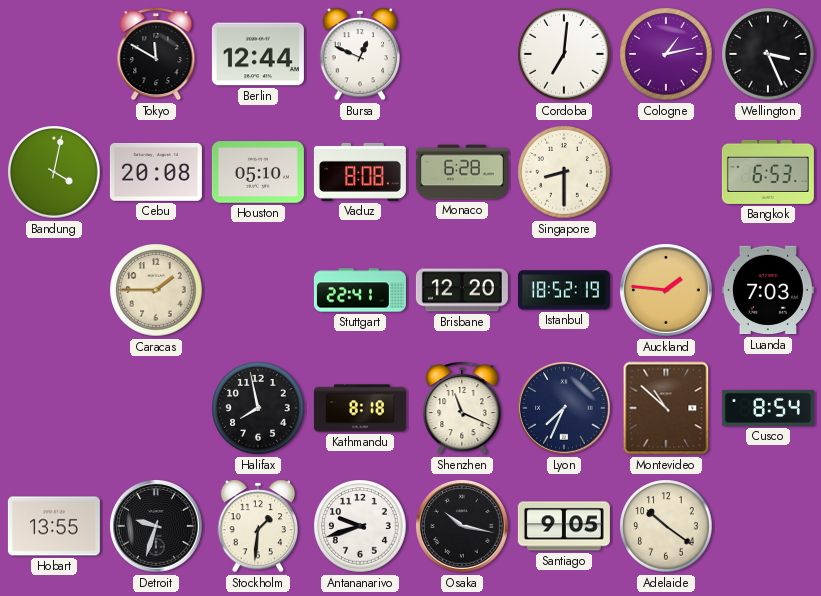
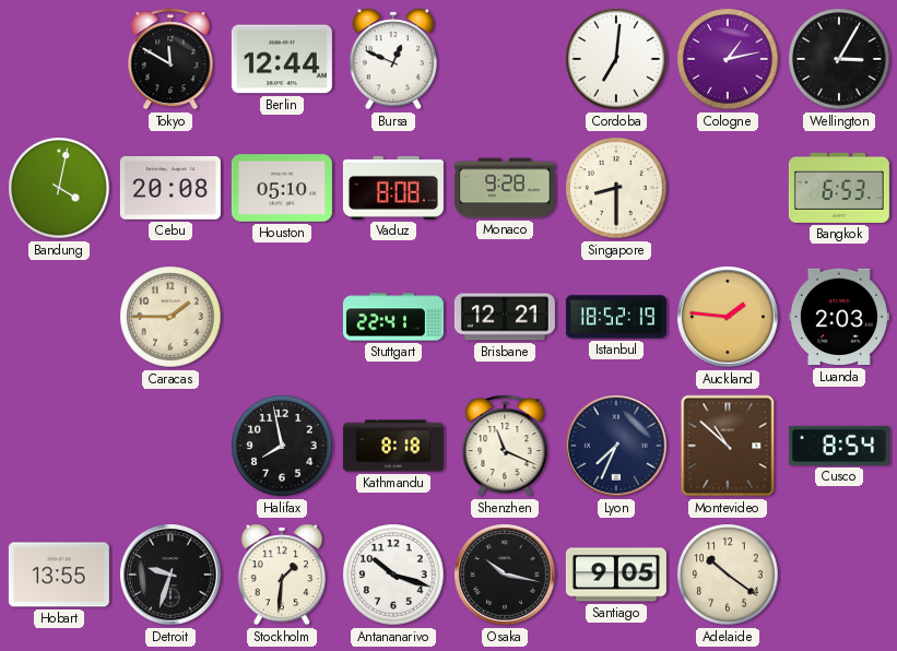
Wellington: 3:26 -> 3:05 (839, 59)
Monaco: 6:28 -> 9:28 (505, 188)
Brisbane: 12:20 -> 12:21 (505, 317)
Luanda: 7:03 -> 2:03 (839, 317)
Antananarivo: 9:42 -> 10:18 (393, 575)
